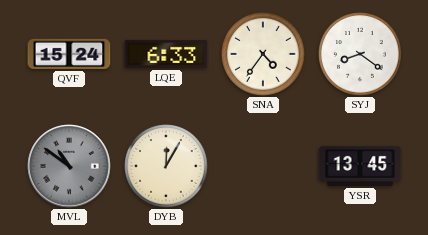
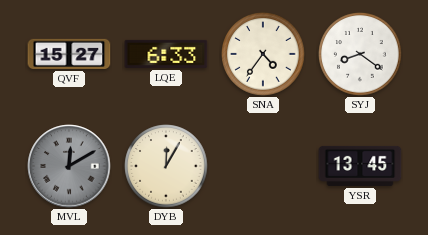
QVF: 15:24 -> 15:27 (69, 54)
MVL: 10:51 -> 12:10 (69, 166)
